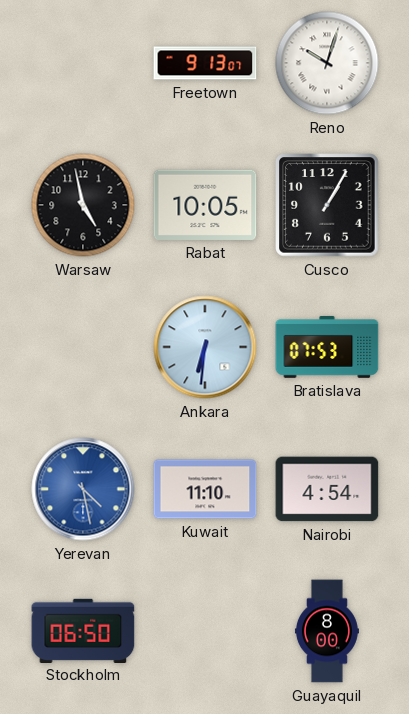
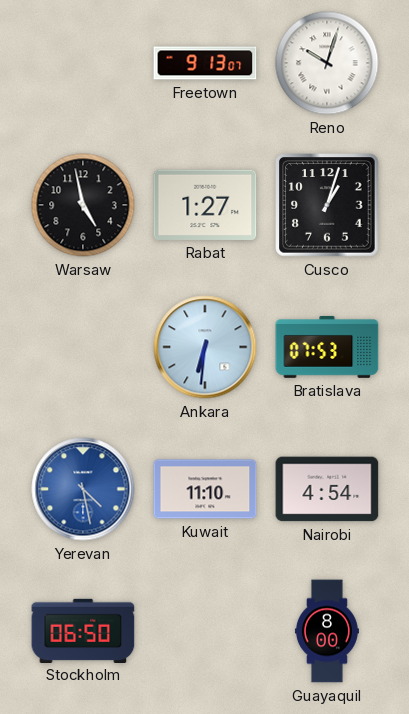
Rabat: 10:05 -> 1:27 (205, 205)
Cusco: 1:05 -> 1:03 (327, 205)
